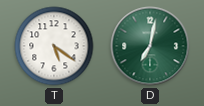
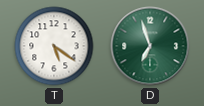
D: 7:02 -> 6:57 (150, 46)
